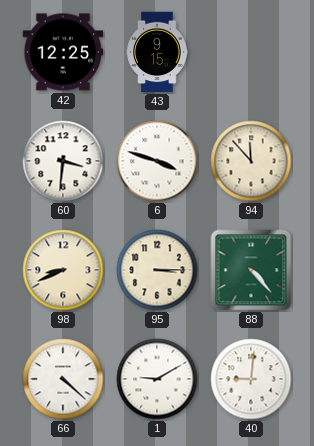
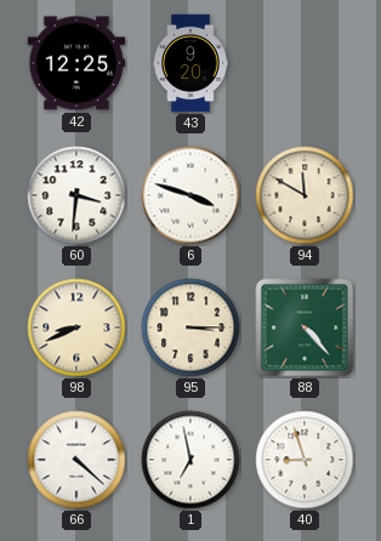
43: 9:15 -> 9:20 (190, 63)
94: 11:53 -> 11:50 (305, 195)
1: 9:10 -> 6:58 (190, 460)
40: 9:01 -> 8:57 (305, 460)
